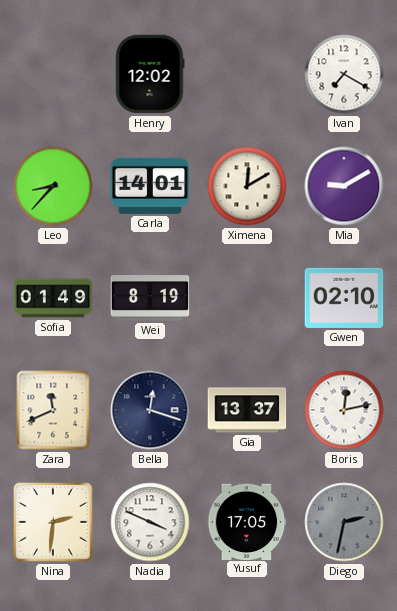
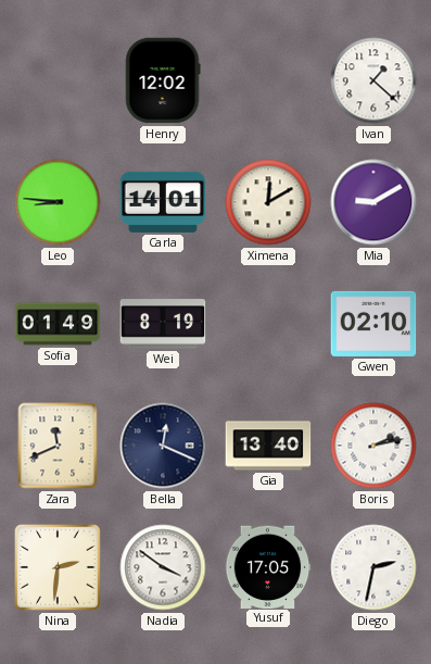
Ivan: 7:20 -> 1:22 (373, 80)
Leo: 8:37 -> 8:46 (58, 202)
Bella: 12:18 -> 12:19 (163, 446)
Gia: 13:37 -> 13:40 (268, 446)
Boris: 12:13 -> 2:13 (373, 446)
Nadia: 3:49 -> 3:51 (163, 567)
Diego dial: grey -> white (373, 567)
